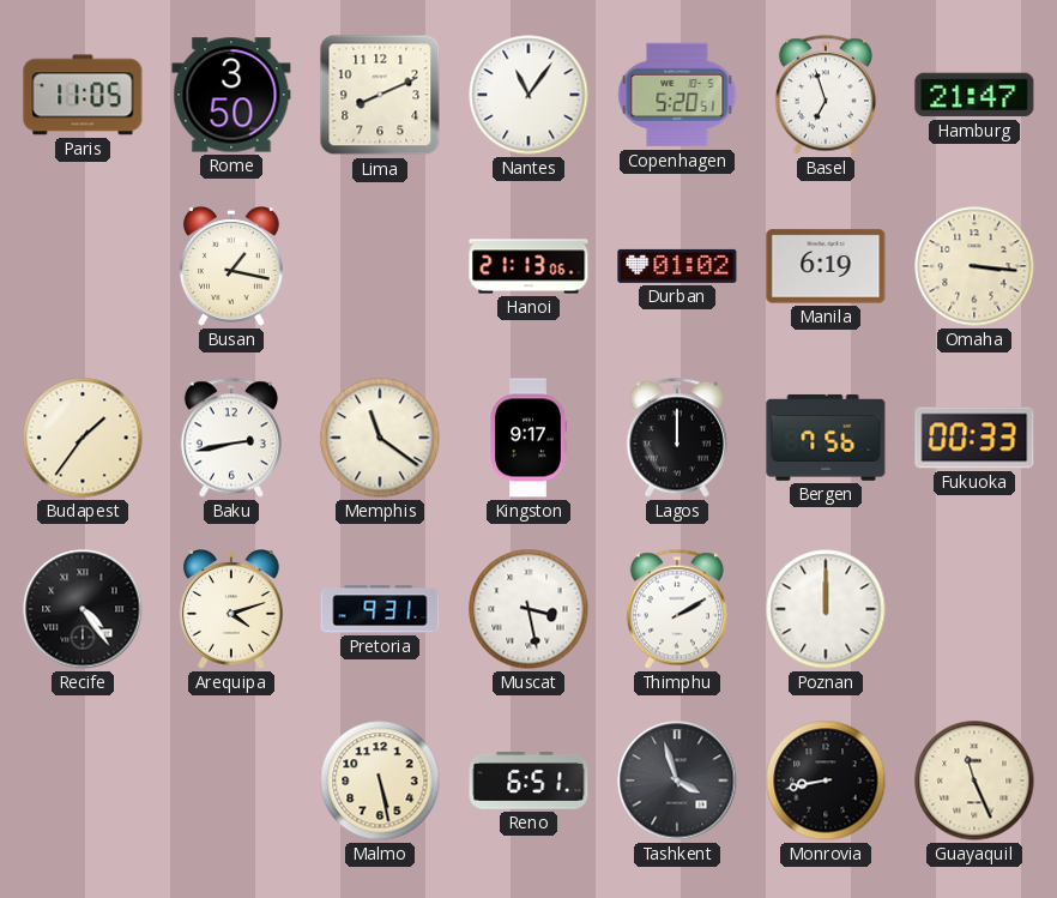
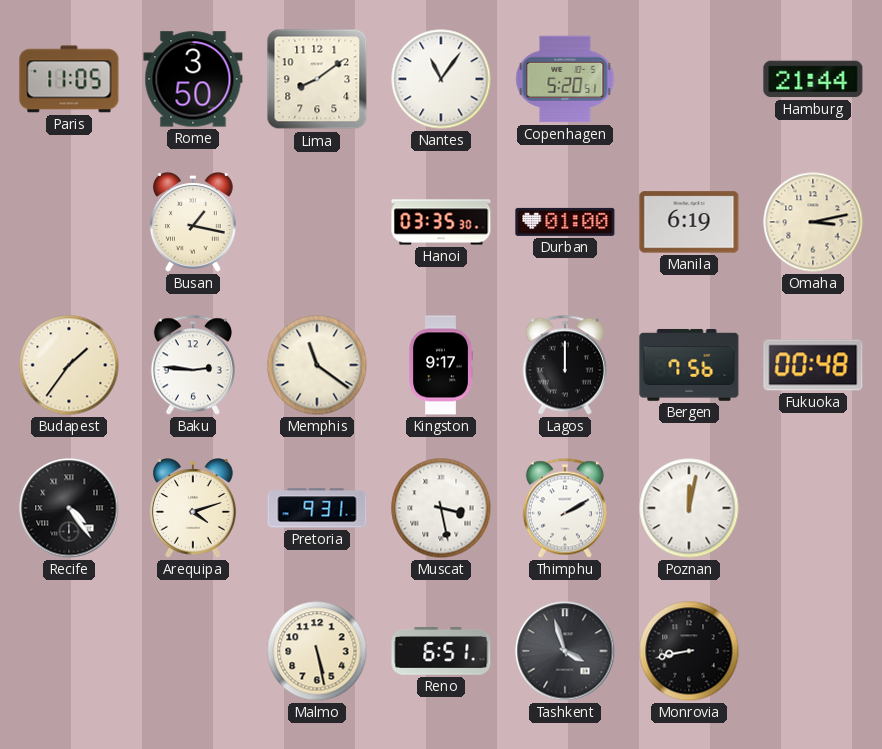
Lima: 8:11 -> 8:09 (317, 79)
Basel: 6:57 -> none (826, 95)
Hamburg: 21:47 -> 21:44 (813, 79)
Hanoi: 21:13 -> 03:35 (441, 222)
Durban: 01:02 -> 01:00 (565, 222)
Omaha: 3:16 -> 3:13 (813, 222)
Baku: 2:43 -> 2:46 (193, 365)
Fukuoka: 00:33 -> 00:48 (813, 365)
Poznan: 12:00 -> 12:02 (689, 508)
Guayaquil: 11:26 -> none (974, 781)
